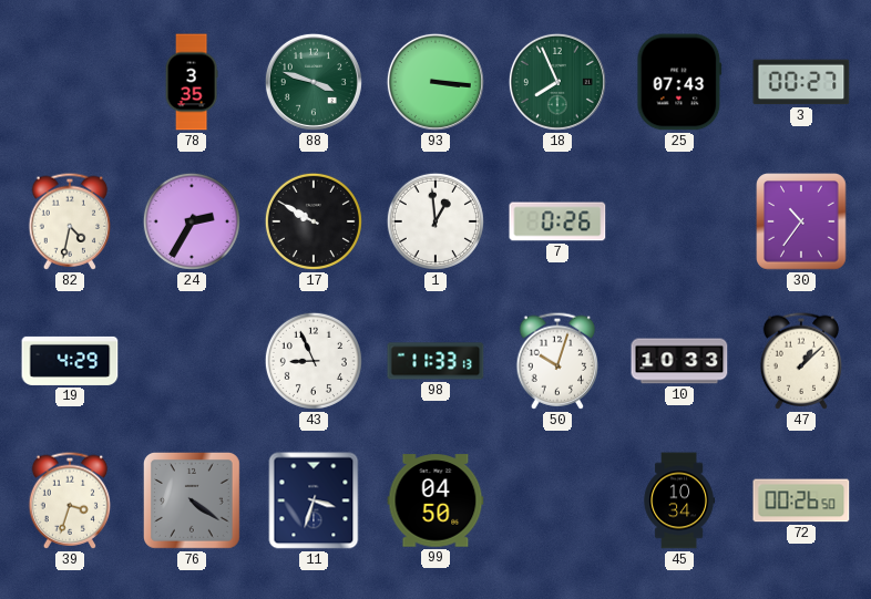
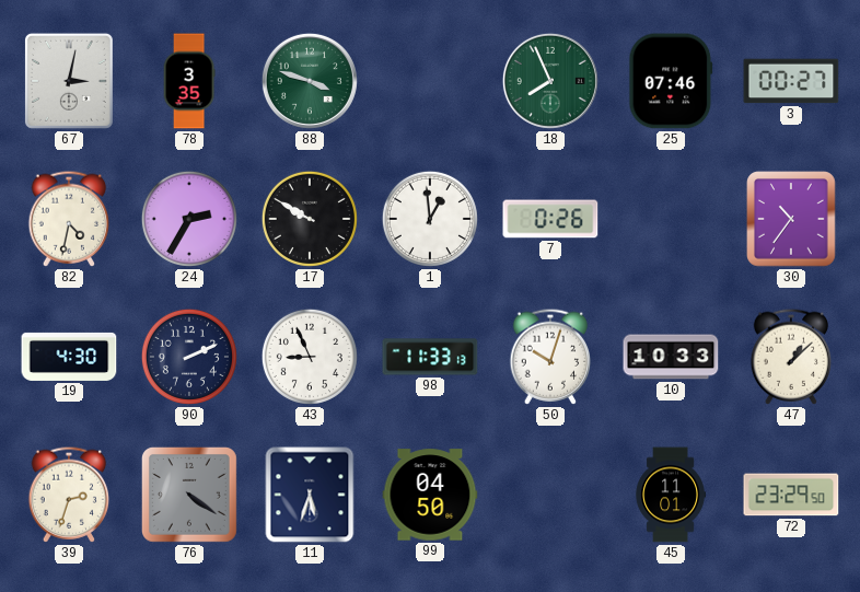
67: none -> 3:02 (69, 81)
93: 3:16 -> none (435, 82)
25: 07:43 -> 07:46 (671, 81)
19: 4:29 -> 4:30 (69, 357)
90: none -> 2:11 (189, 357)
39: 3:33 -> 2:33 (69, 495)
11: 3:33 -> 5:33 (310, 495)
45: 10:34 -> 11:01 (670, 495)
72: 00:26 -> 23:29 (791, 495)
